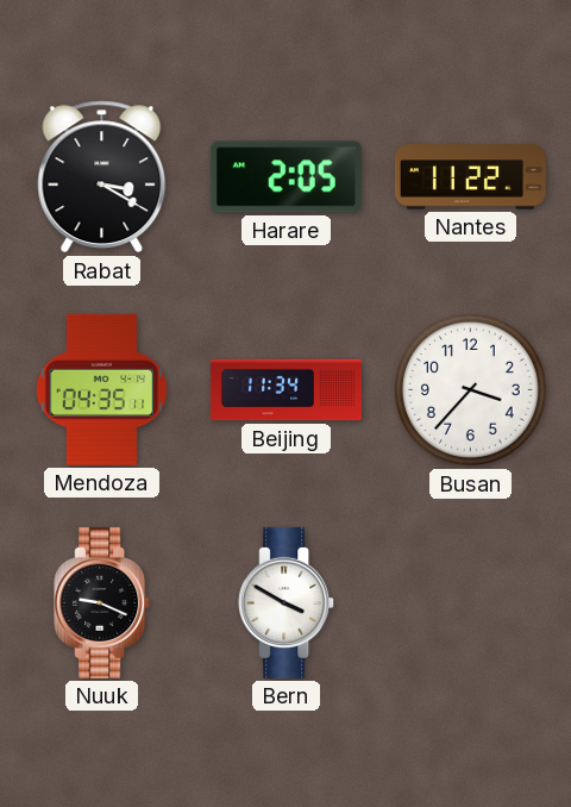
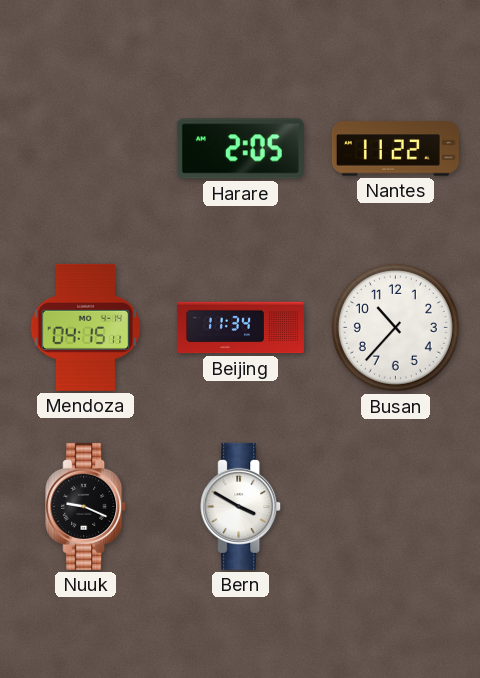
Rabat: 3:20 -> none (102, 177)
Mendoza: 04:35 -> 04:15 (86, 327)
Busan: 3:37 -> 10:37 (395, 327)
